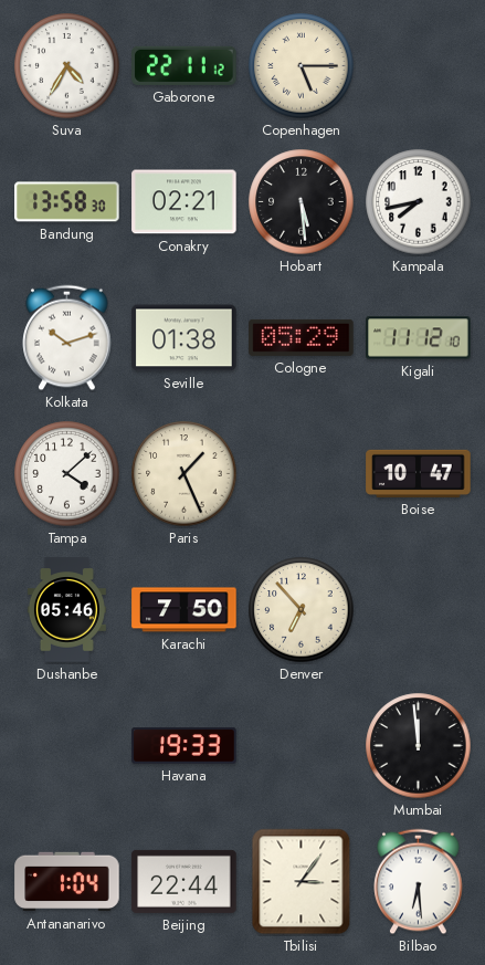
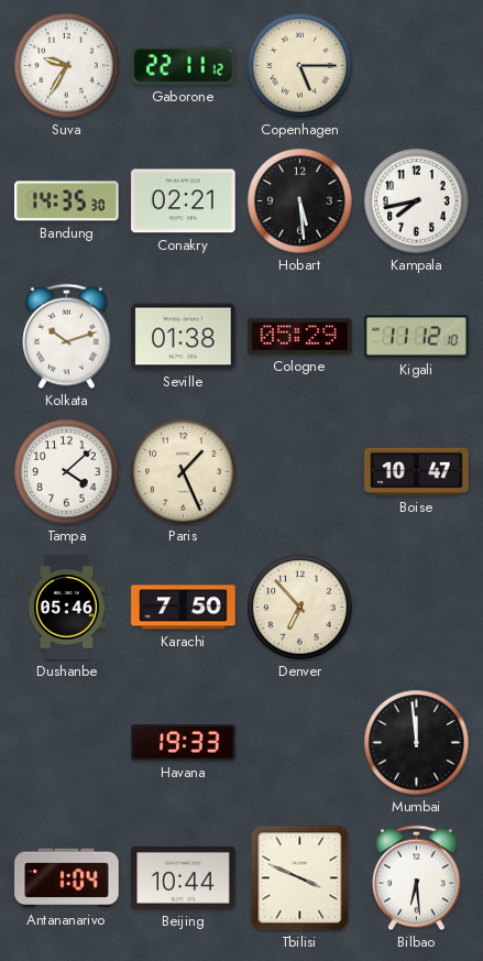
Suva: 4:35 -> 9:35 (67, 66)
Bandung: 13:58 -> 14:35 (67, 201)
Beijing: 22:44 -> 10:44 (184, 877)
Tbilisi: 3:06 -> 3:49 (300, 878)
